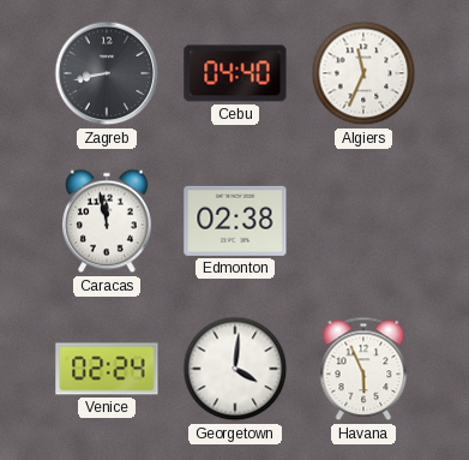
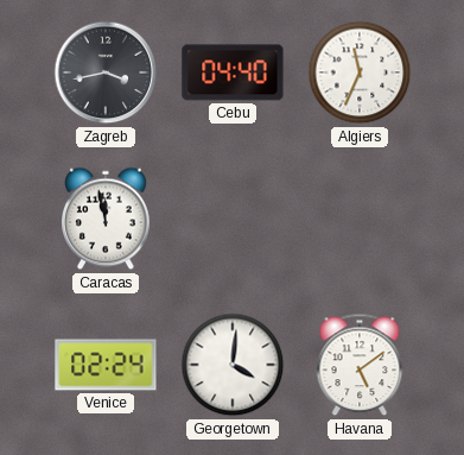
Zagreb: 8:43 -> 3:43 (106, 72)
Edmonton: 02:38 -> none (235, 221)
Havana: 5:56 -> 5:09 (360, 365)
